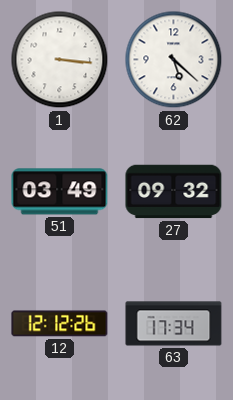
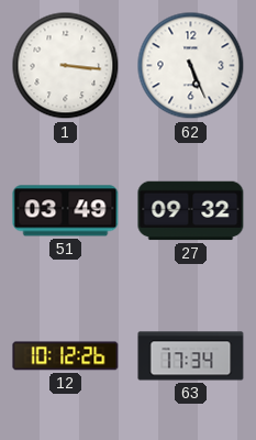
62: 5:22 -> 5:26 (191, 66)
12: 12:12 -> 10:12 (66, 356)
